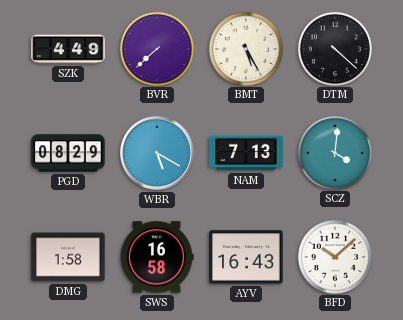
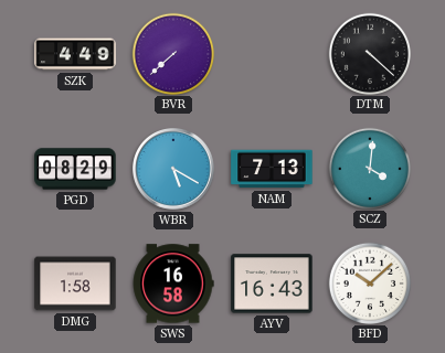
BMT: 5:25 -> none (245, 48)
